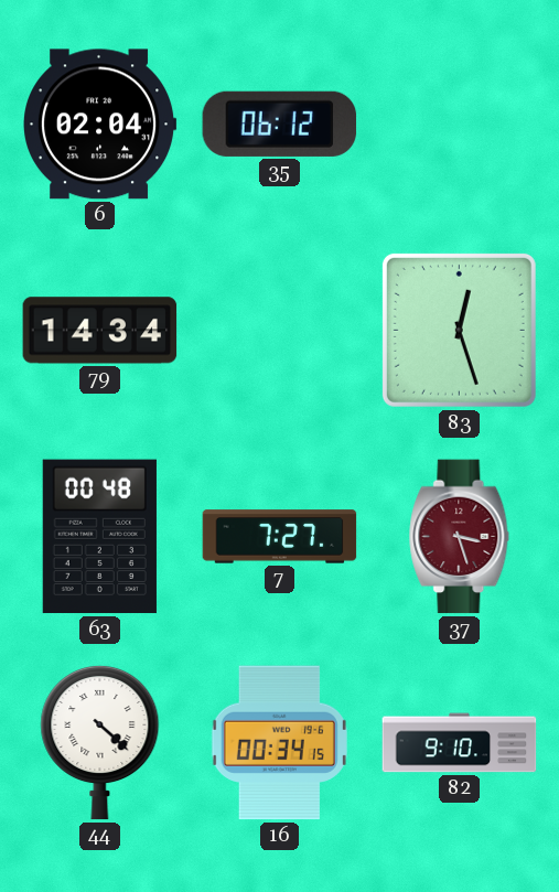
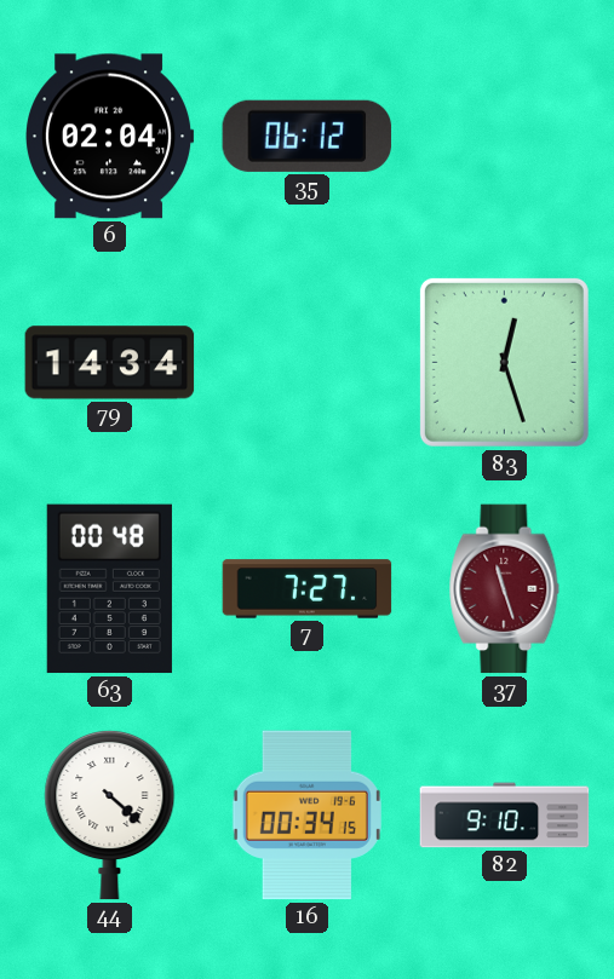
37: 3:27 -> 11:27 (505, 589)
